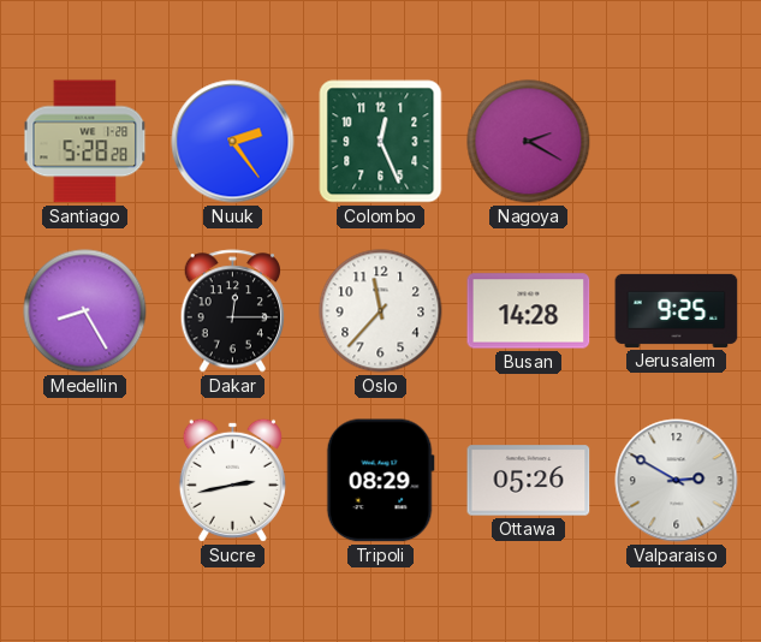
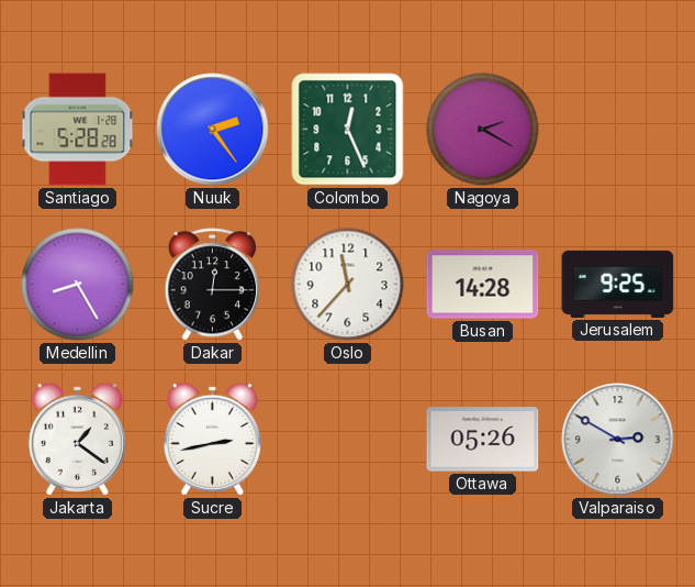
Jakarta: none -> 1:21 (77, 439)
Tripoli: 08:29 -> none (380, 481)
